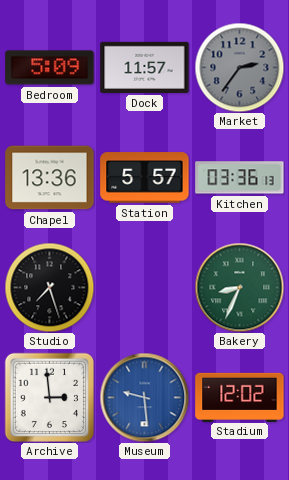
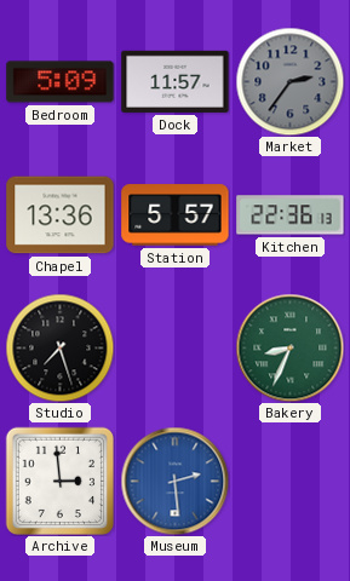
Kitchen: 03:36 -> 22:36 (291, 215)
Museum: 9:29 -> 2:29 (174, 481)
Stadium: 12:02 -> none (240, 397)
